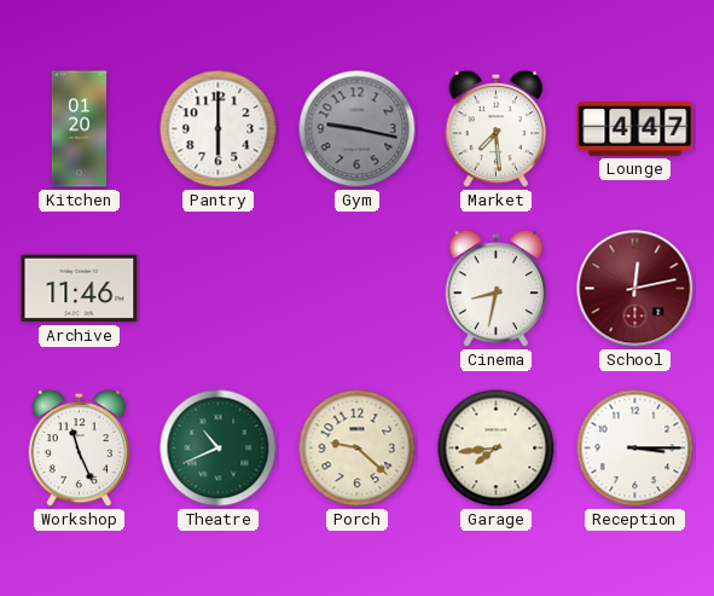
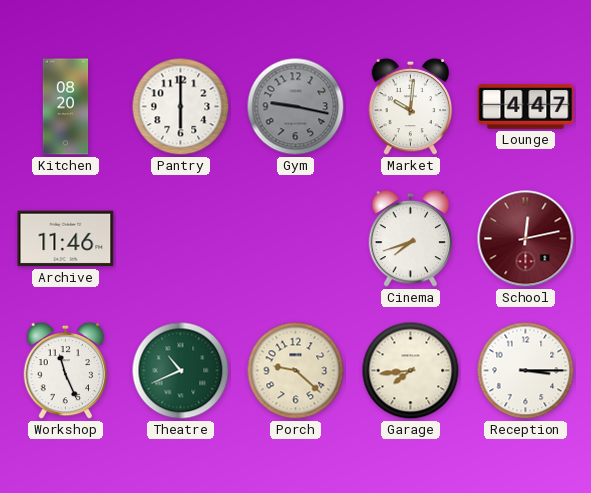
Kitchen: 01:20 -> 08:20 (66, 107)
Market: 7:29 -> 10:01 (411, 107)
Cinema: 8:32 -> 7:42 (411, 239)
